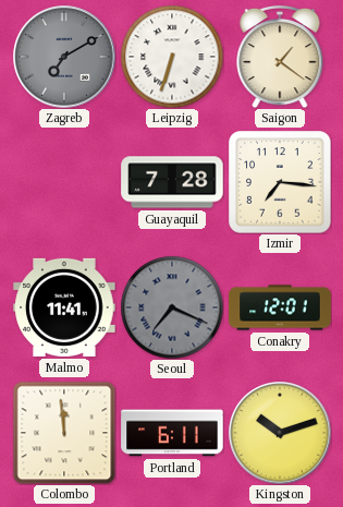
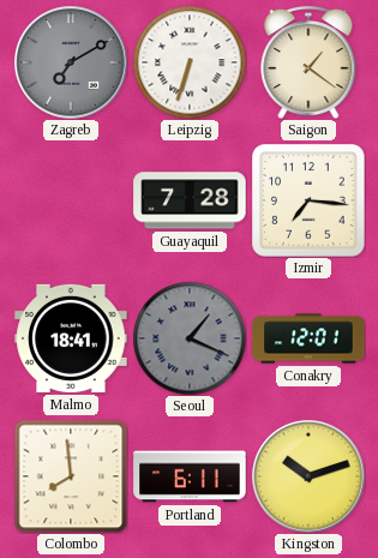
Malmo: 11:41 -> 18:41 (71, 338)
Seoul: 7:19 -> 1:19 (190, 338)
Colombo: 11:59 -> 7:59 (71, 476)
